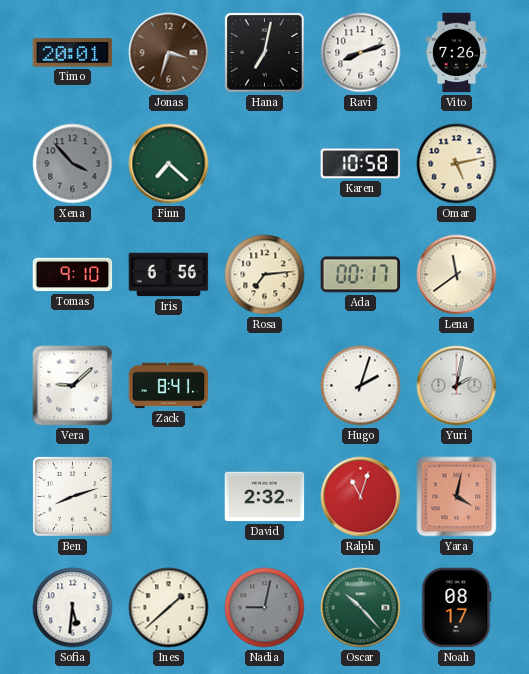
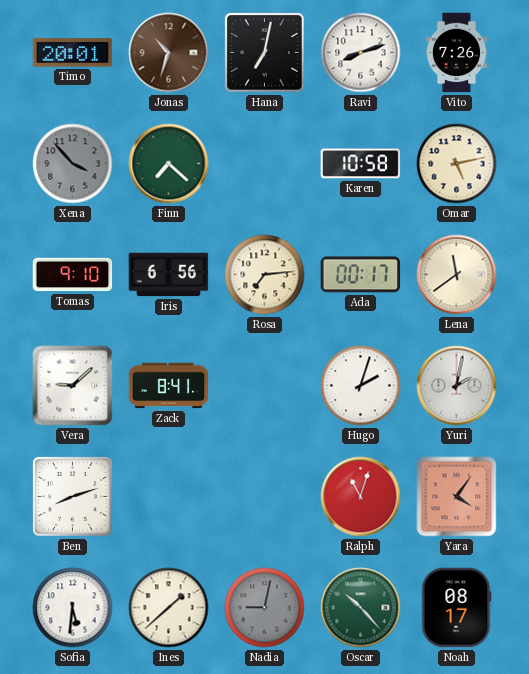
Jonas: 3:33 -> 10:33 (169, 53)
David: 2:32 -> none (265, 497)
Yara: 4:02 -> 4:06 (457, 497)
